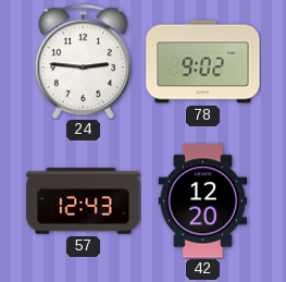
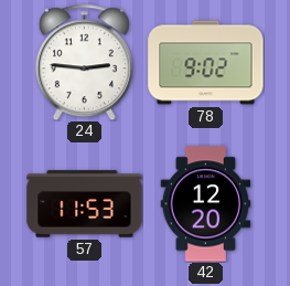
57: 12:43 -> 11:53 (85, 204)
